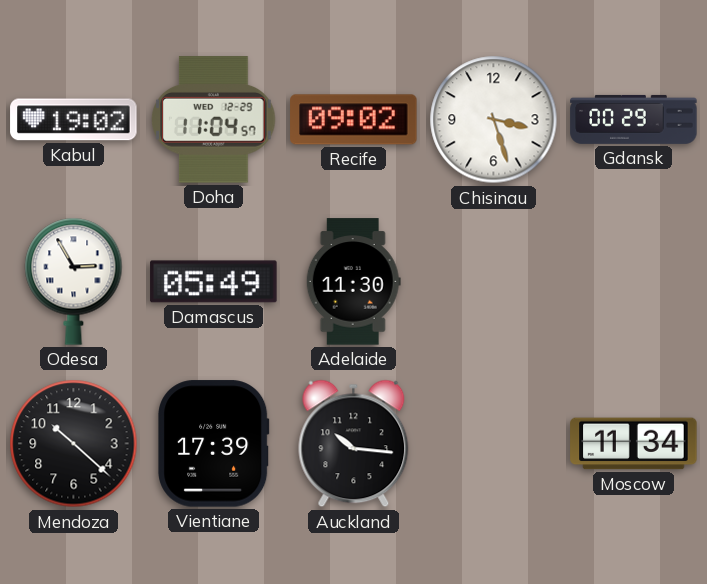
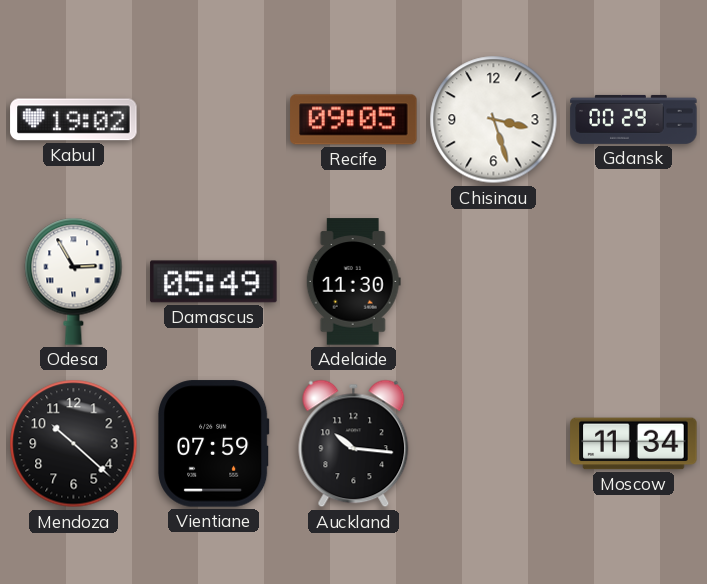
Doha: 11:04 -> none (214, 120)
Recife: 09:02 -> 09:05 (354, 120)
Vientiane: 17:39 -> 07:59 (213, 444)
